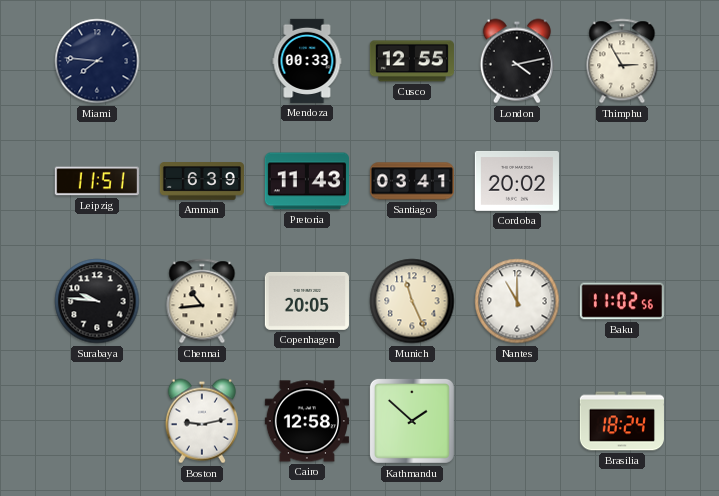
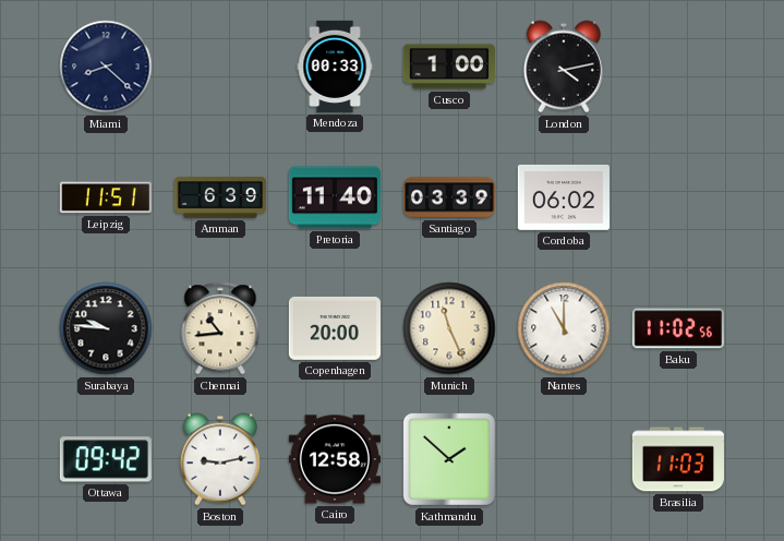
Miami: 7:46 -> 8:22 (106, 67)
Cusco: 12:55 -> 1:00 (449, 67)
Thimphu: 2:55 -> none (622, 61)
Pretoria: 11:43 -> 11:40 (335, 197)
Santiago: 03:41 -> 03:39 (448, 197)
Cordoba: 20:02 -> 06:02 (564, 197)
Copenhagen: 20:05 -> 20:00 (335, 328)
Ottawa: none -> 09:42 (106, 459)
Brasilia: 18:24 -> 11:03 (678, 459)
